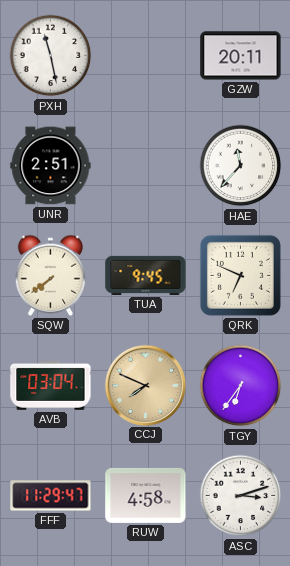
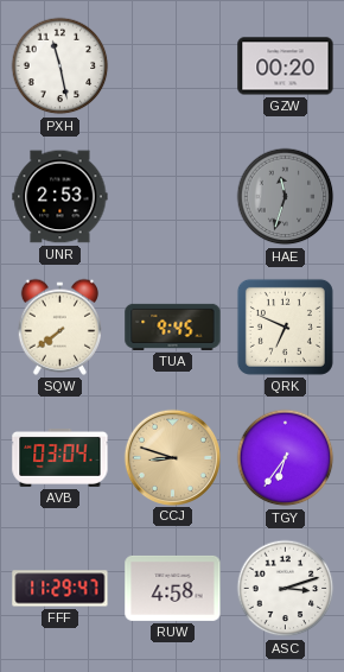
GZW: 20:11 -> 00:20 (286, 66)
UNR: 2:51 -> 2:53 (60, 197)
HAE: 11:37 -> 11:33 (286, 197)
HAE dial: white -> grey (286, 197)
CCJ: 7:49 -> 8:48 (172, 457)
